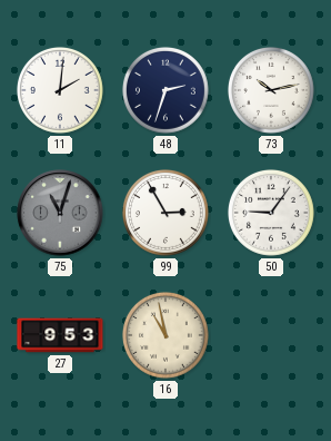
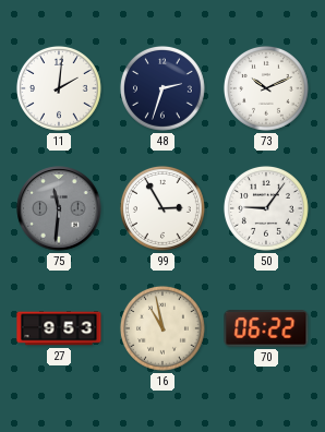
73: 10:13 -> 10:11 (266, 88)
75: 11:03 -> 11:31 (59, 208)
70: none -> 06:22 (266, 328)
